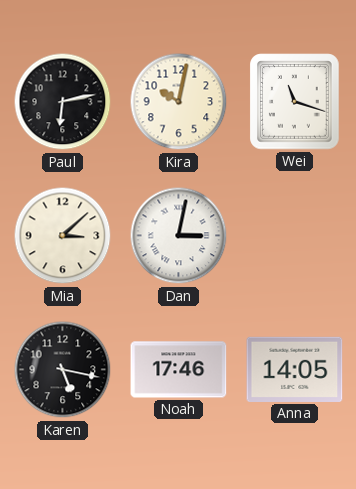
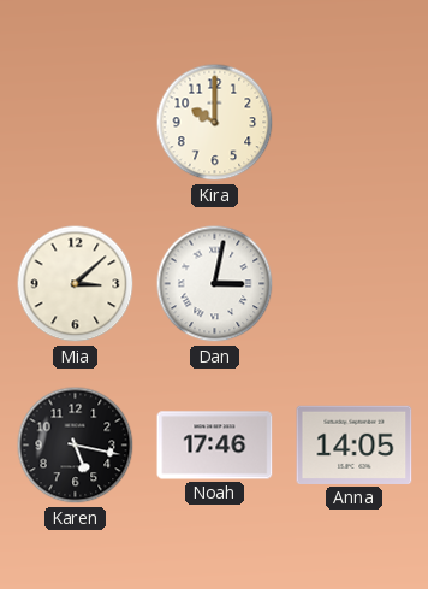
Paul: 6:13 -> none (63, 102)
Kira: 10:02 -> 10:00 (215, 123)
Wei: 11:18 -> none (295, 102)
